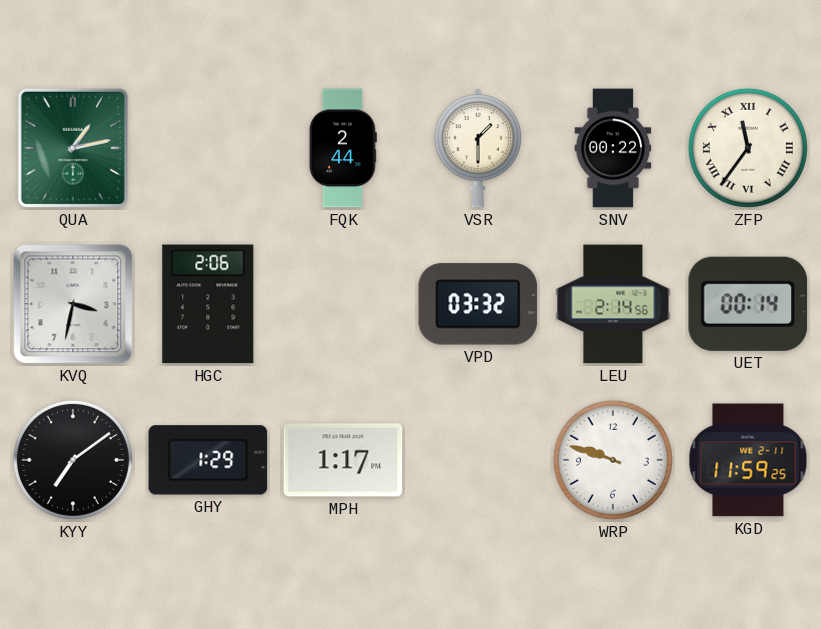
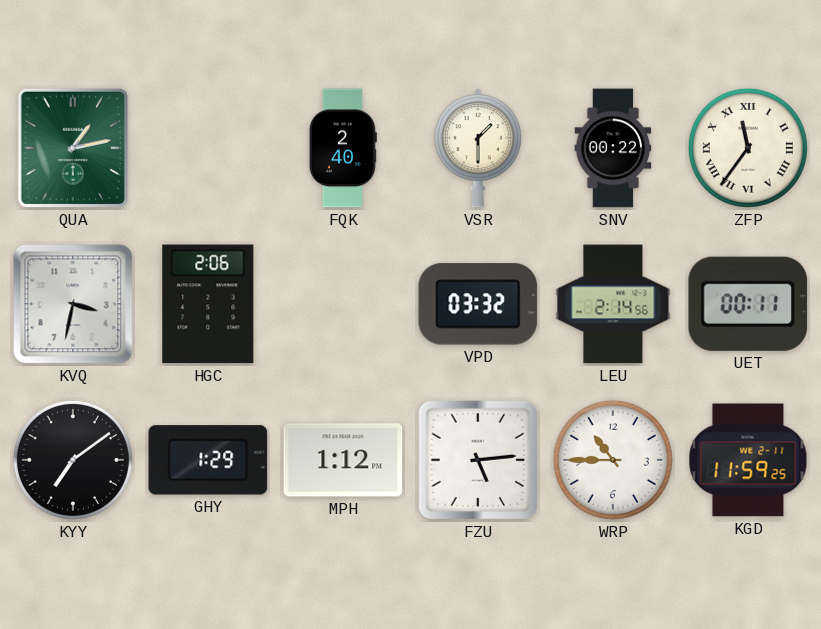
FQK: 2:44 -> 2:40 (343, 148)
UET: 00:14 -> 00:11 (748, 304)
MPH: 1:17 -> 1:12 (343, 460)
FZU: none -> 5:14 (478, 460)
WRP: 9:48 -> 10:45 (613, 460)
